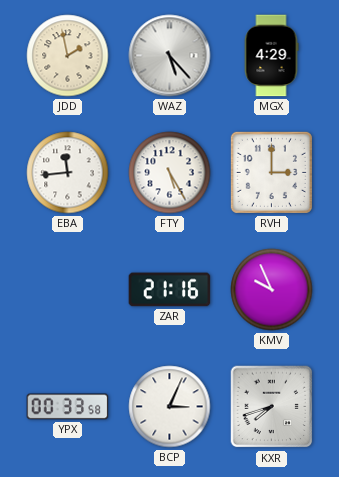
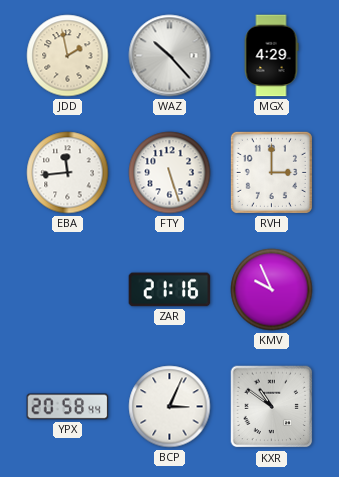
WAZ: 5:23 -> 10:23 (170, 56)
FTY: 5:25 -> 5:27 (170, 173)
YPX: 00:33 -> 20:58 (68, 407)
KXR: 7:42 -> 10:51 (272, 407)
